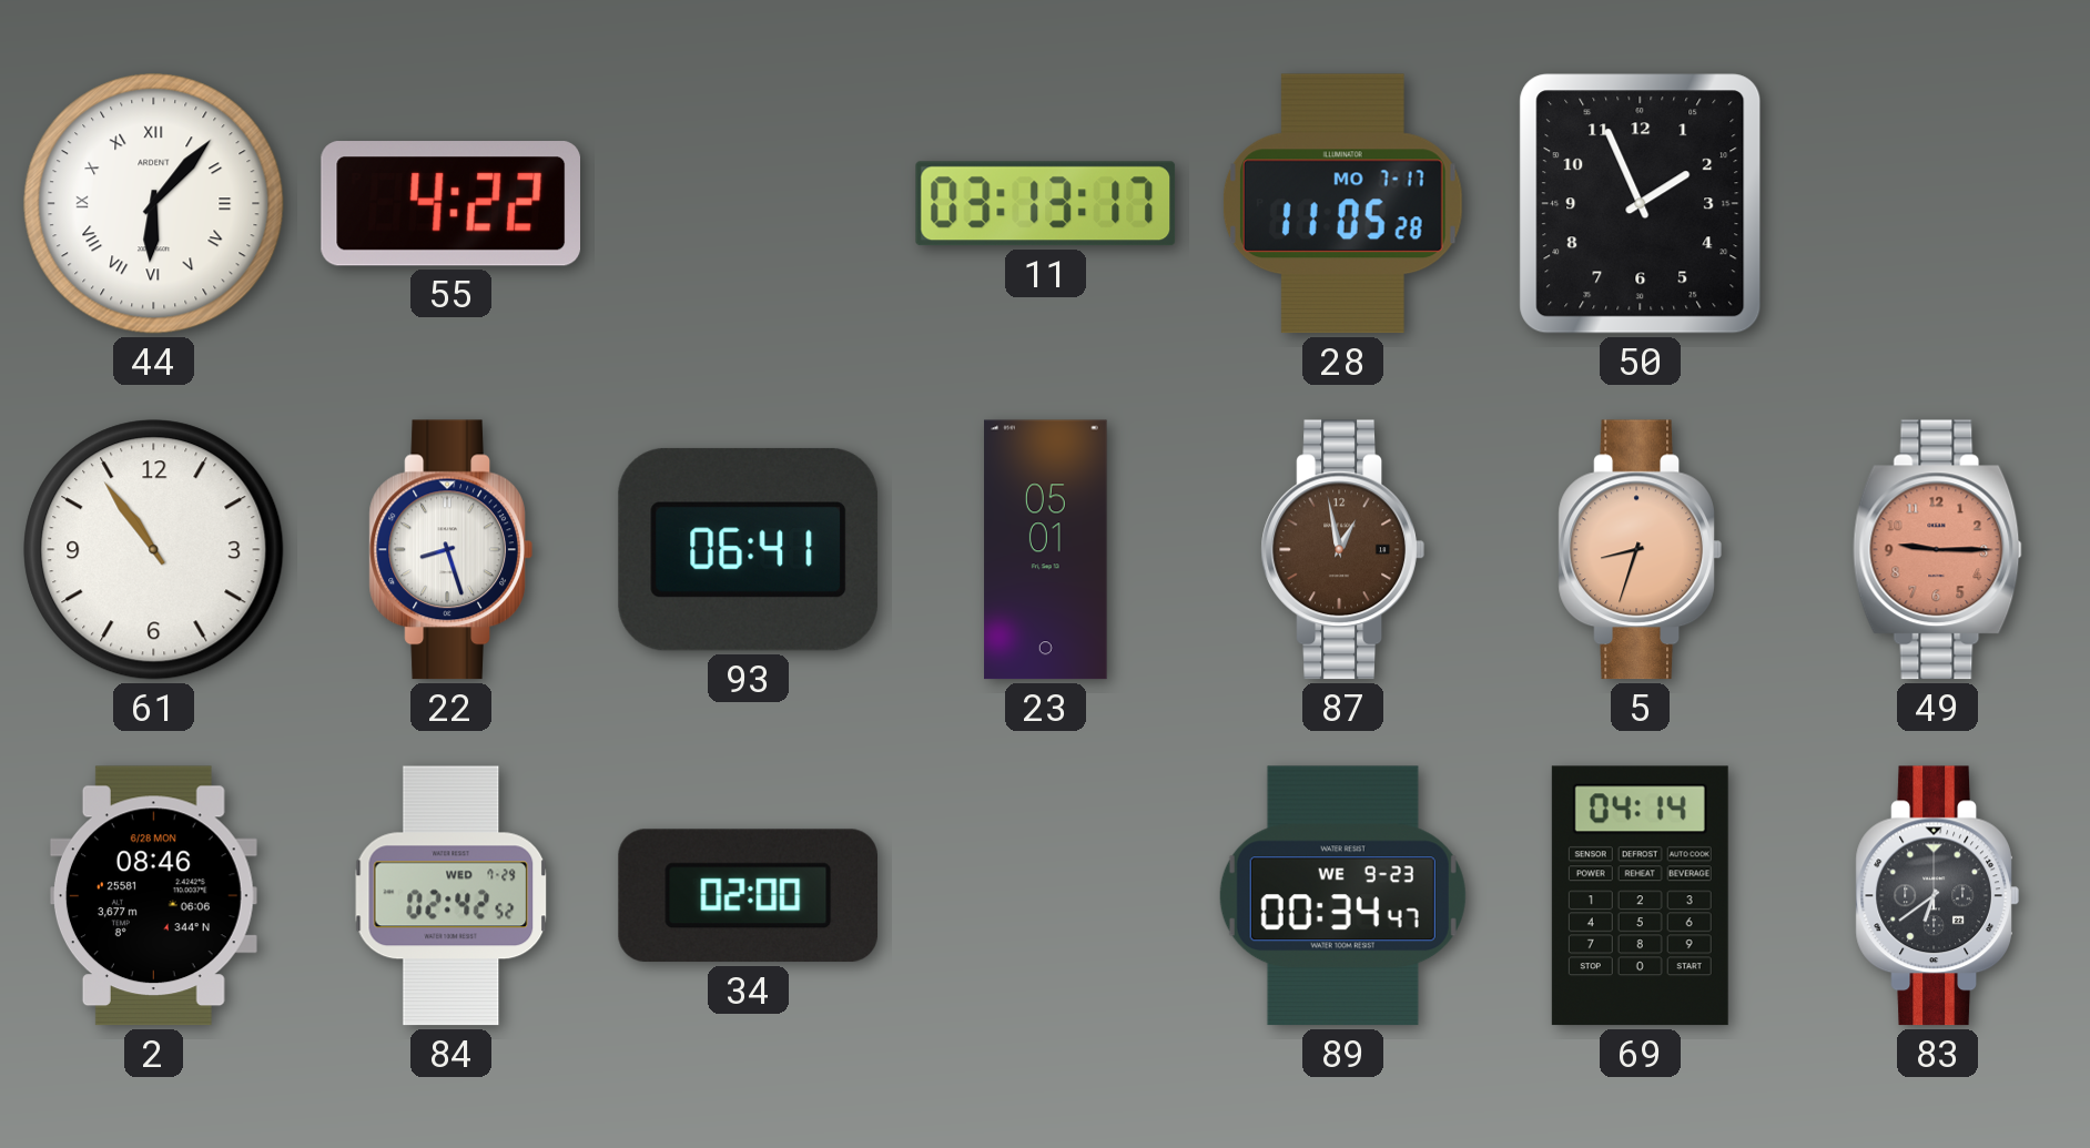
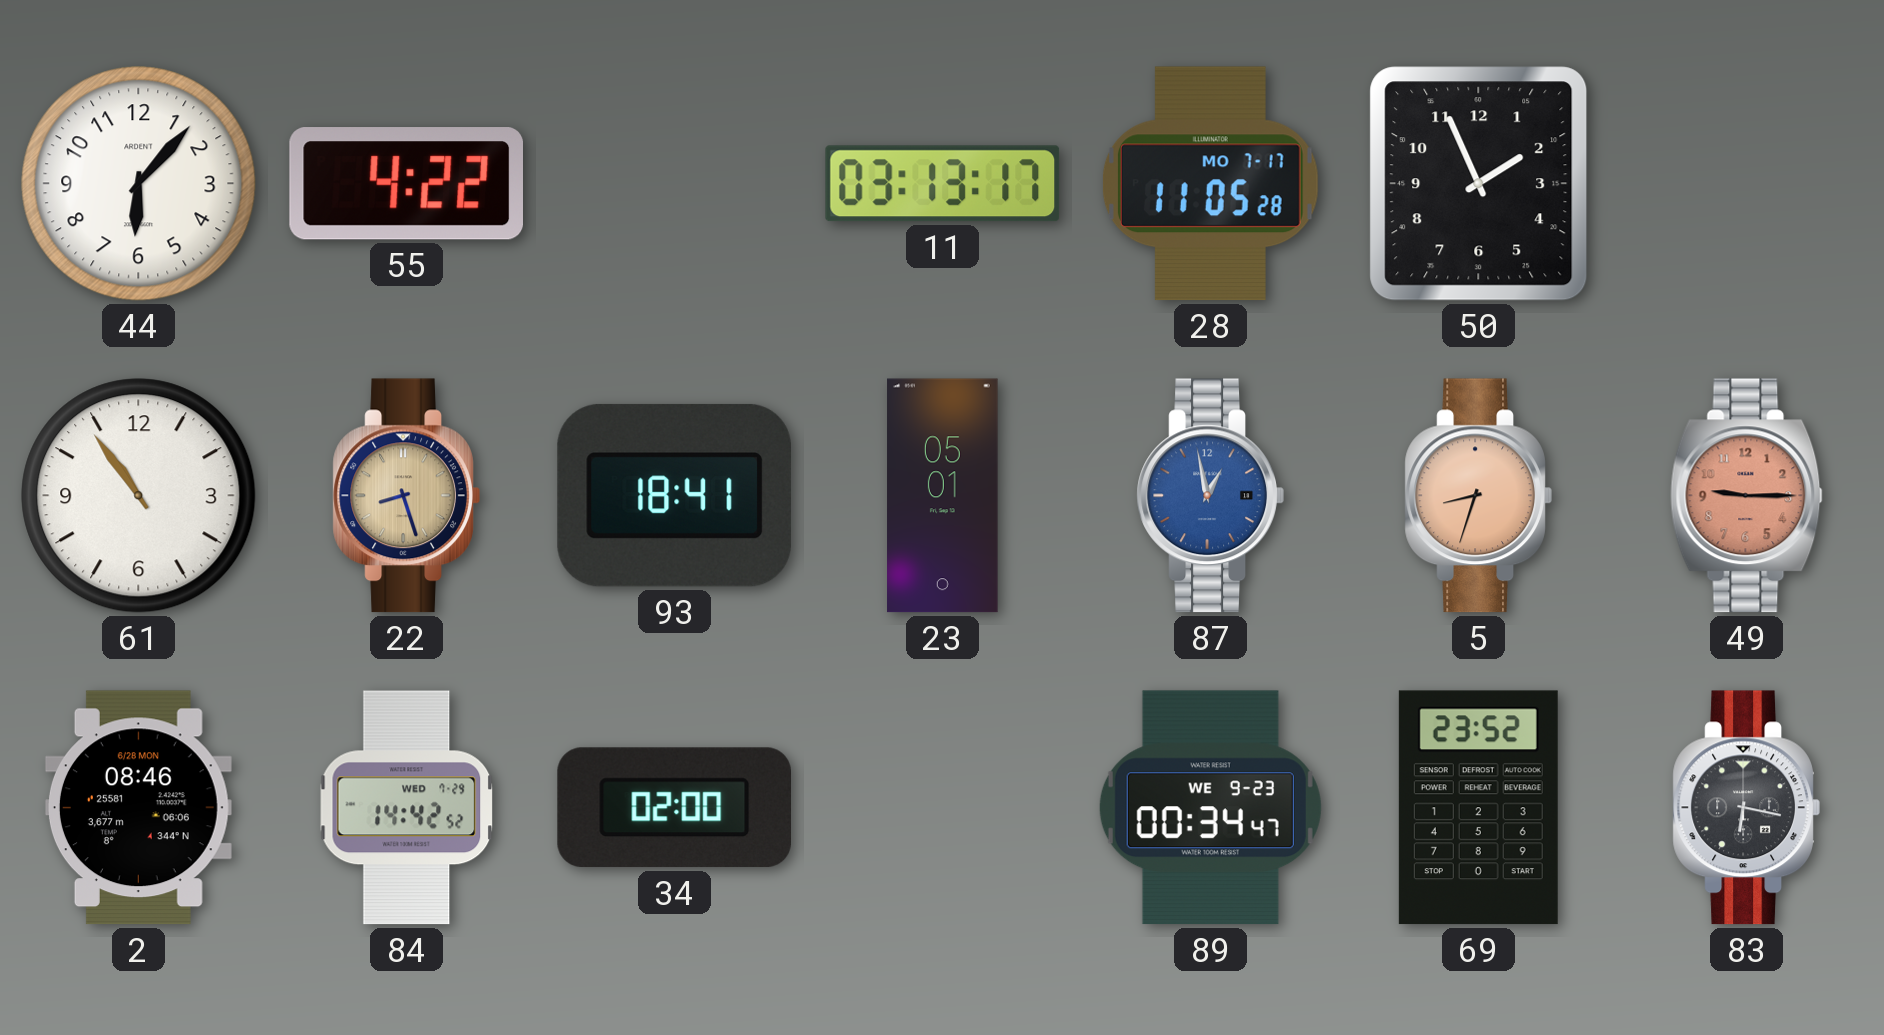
44 numerals: Roman -> Arabic (139, 184)
22 dial: white -> champagne (406, 496)
93: 06:41 -> 18:41 (674, 495)
87 dial: brown -> blue (1210, 496)
84: 02:42 -> 14:42 (407, 808)
69: 04:14 -> 23:52 (1478, 808)
83: 6:39 -> 6:17 (1746, 808)
